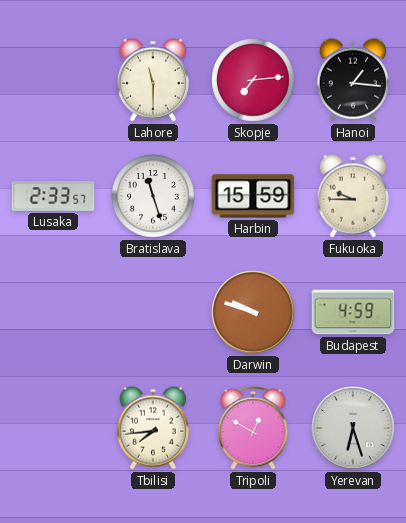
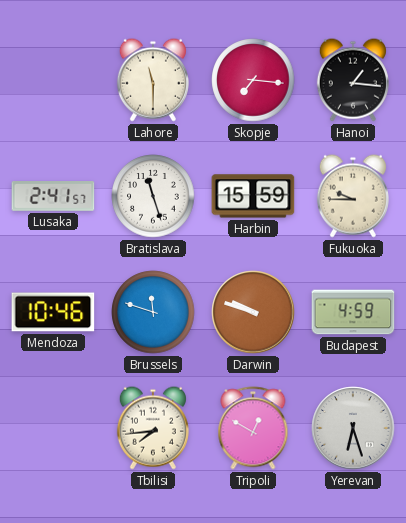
Skopje: 7:14 -> 7:16 (253, 80)
Lusaka: 2:33 -> 2:41 (53, 196)
Mendoza: none -> 10:46 (53, 312)
Brussels: none -> 11:48 (153, 312)
